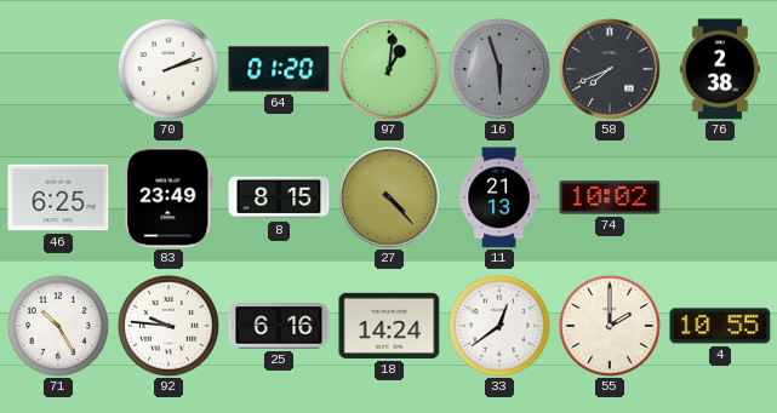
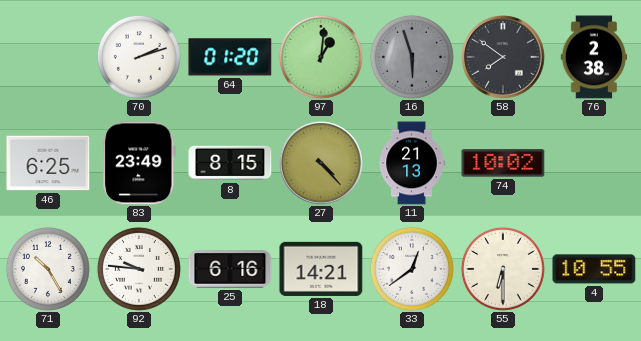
58: 7:41 -> 7:51 (504, 58)
18: 14:24 -> 14:21 (321, 269)
55: 2:00 -> 6:30 (503, 269)
